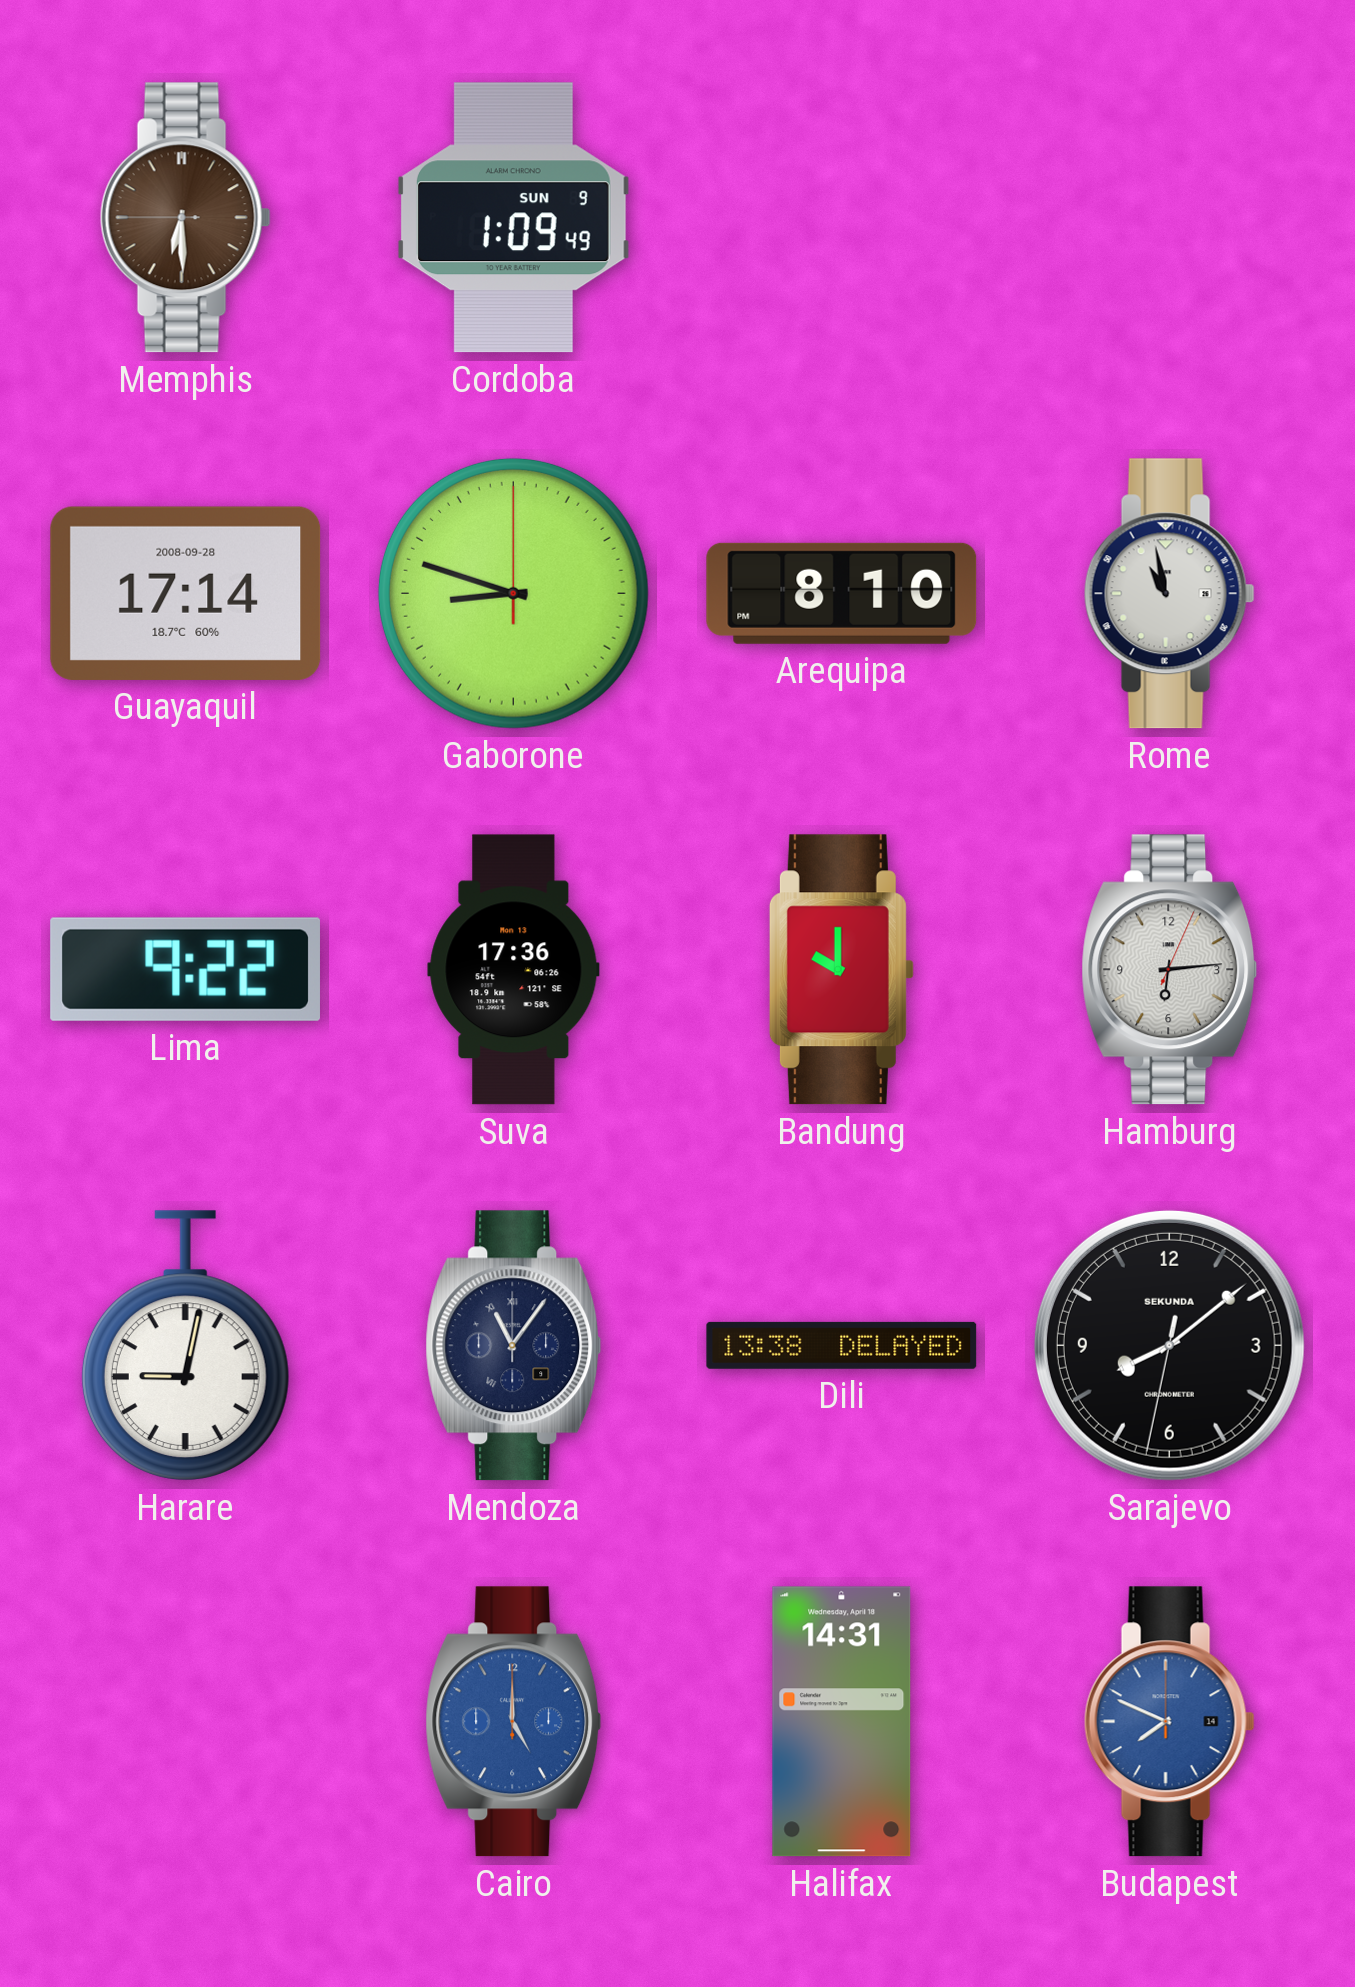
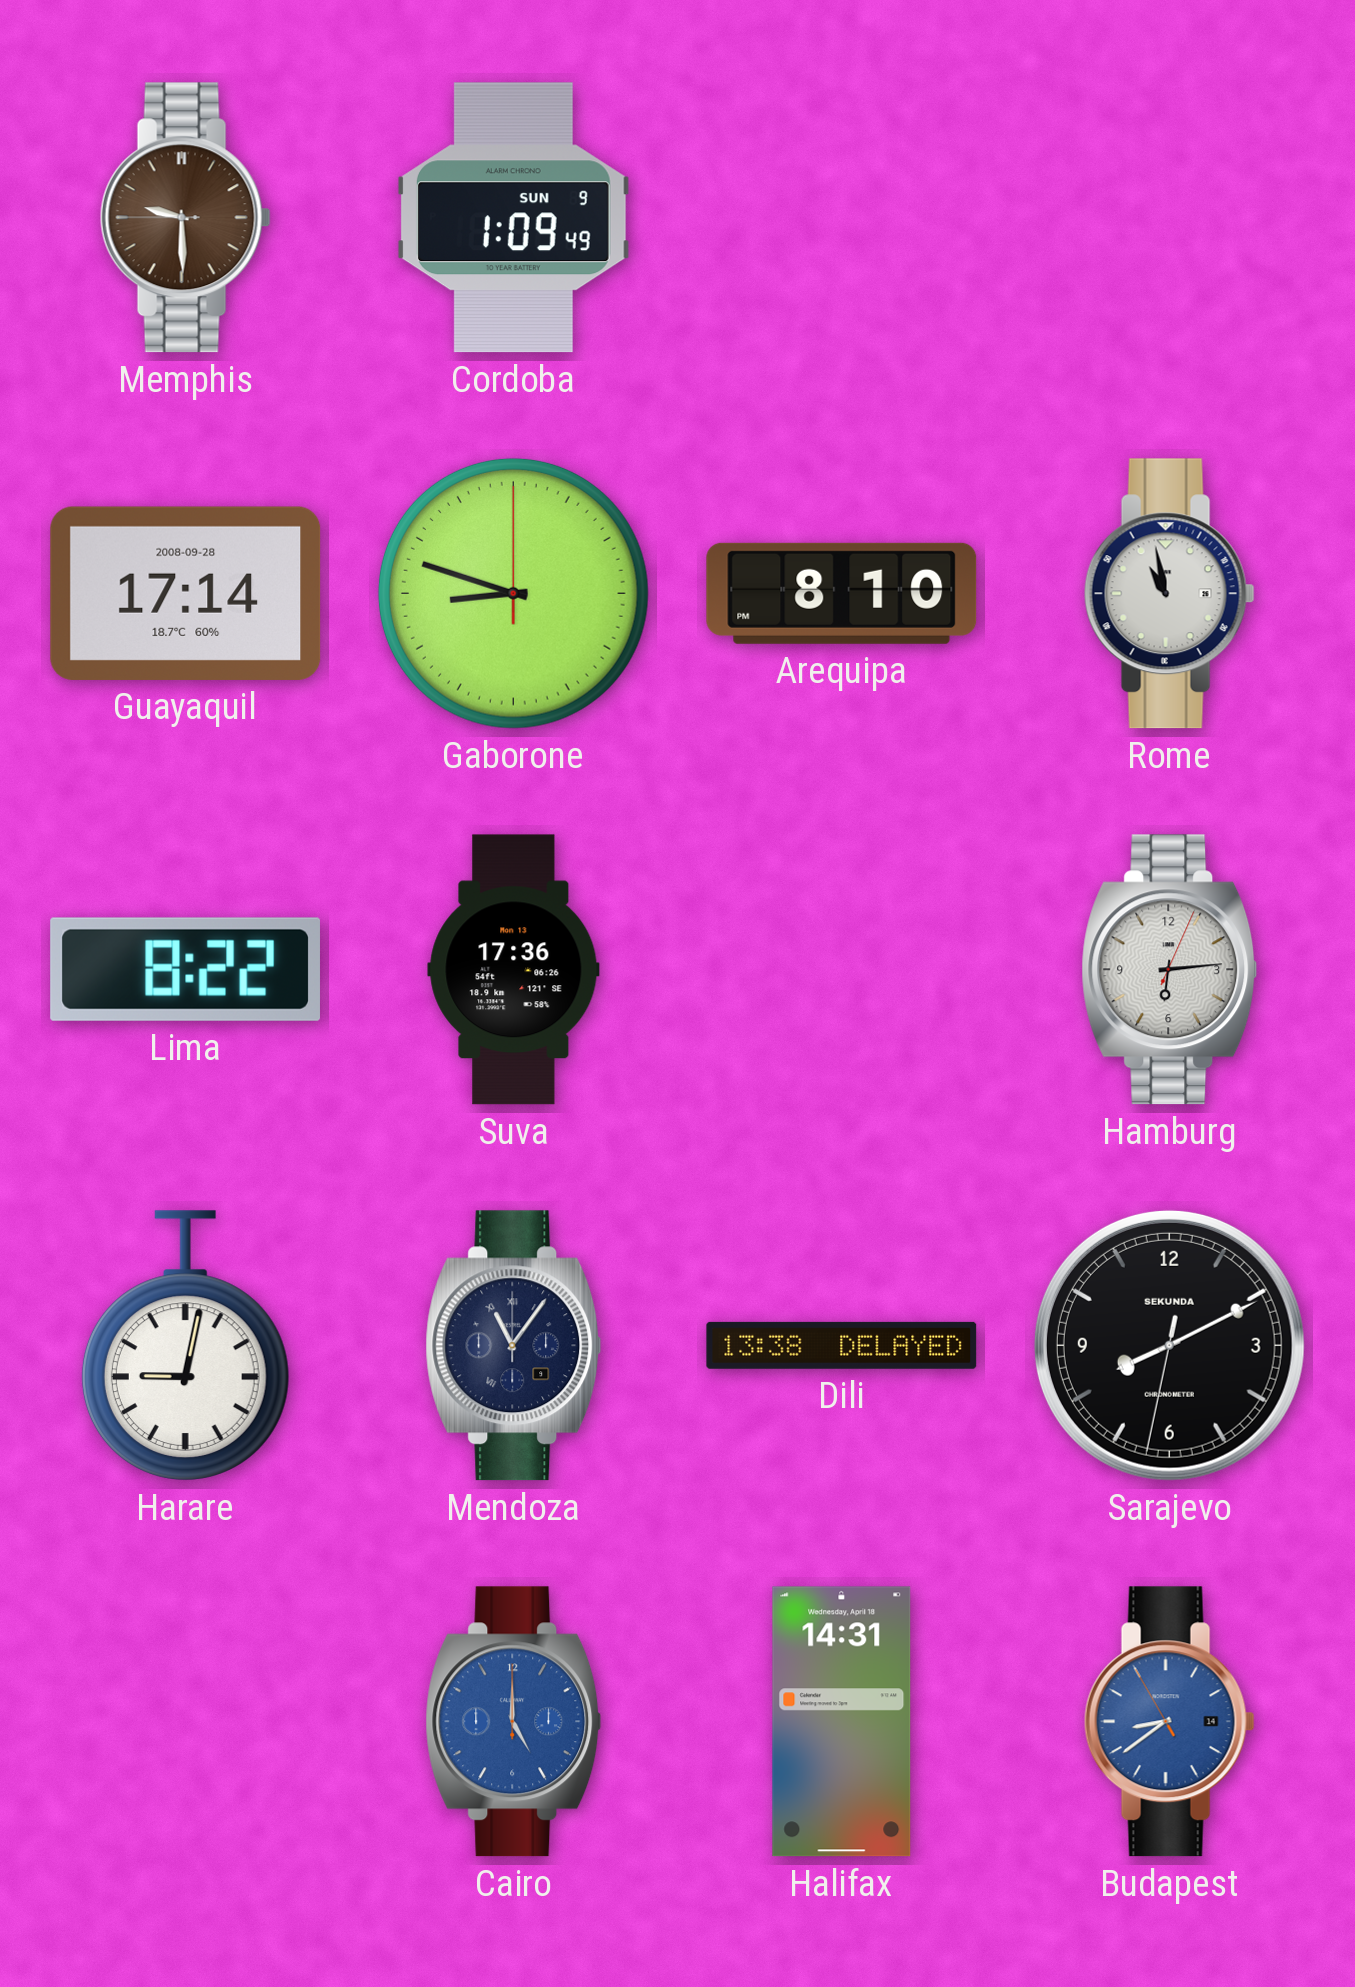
Memphis: 6:29 -> 9:29 (185, 218)
Lima: 9:22 -> 8:22 (185, 969)
Bandung: 10:00 -> none (841, 970)
Sarajevo: 8:08 -> 8:10 (1169, 1345)
Budapest: 7:49 -> 8:38 (1169, 1722)
